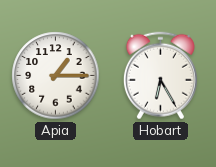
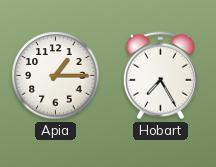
Hobart: 6:25 -> 7:25 (160, 76)
